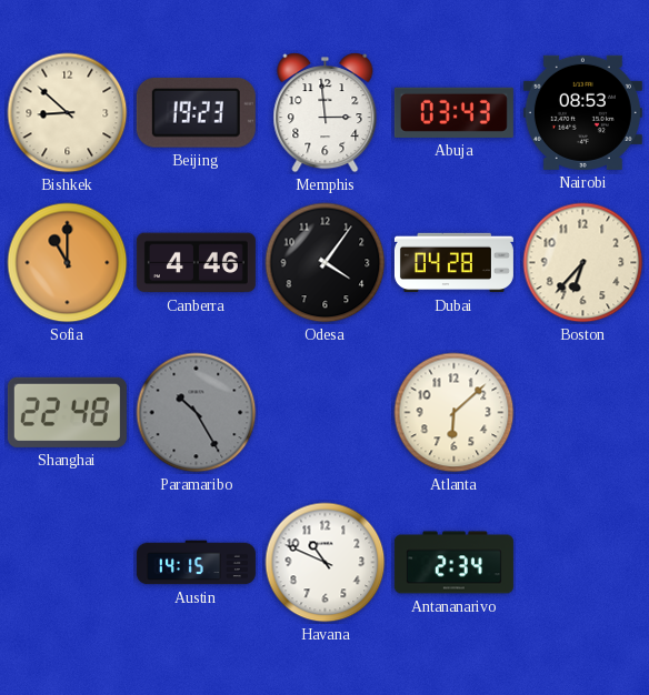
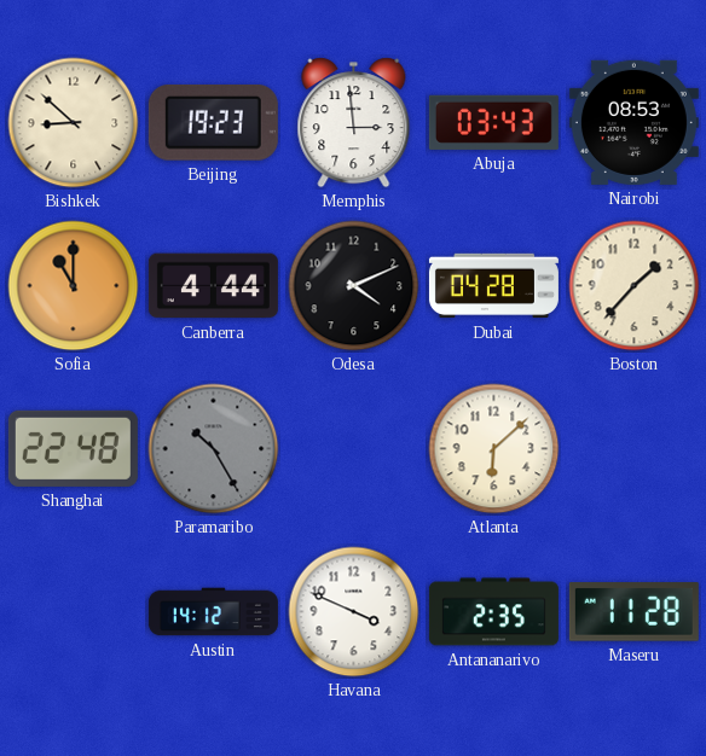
Canberra: 4:46 -> 4:44 (213, 286)
Odesa: 4:06 -> 4:11 (354, 286)
Boston: 6:37 -> 1:37 (635, 286)
Austin: 14:15 -> 14:12 (213, 612)
Havana: 10:49 -> 3:49 (354, 612)
Antananarivo: 2:34 -> 2:35 (493, 612)
Maseru: none -> 11:28 (633, 612)
